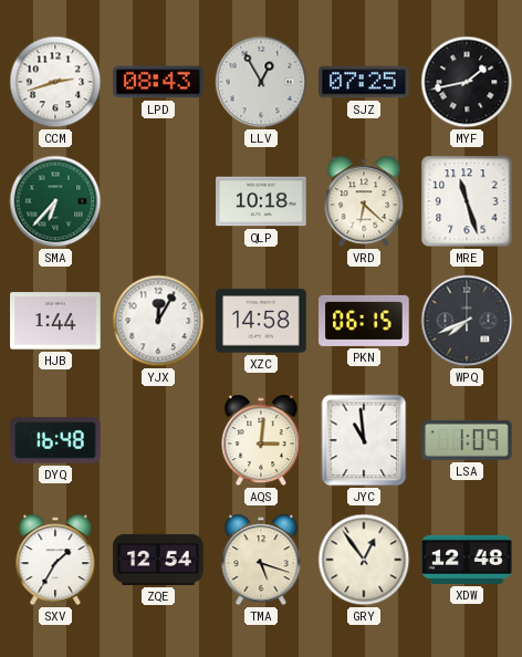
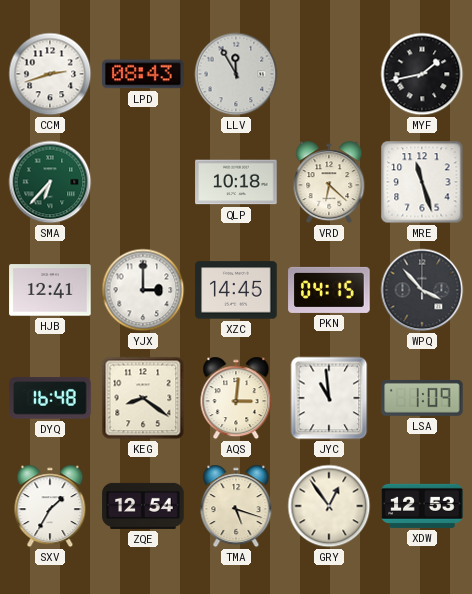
LLV: 12:55 -> 11:55 (236, 74)
SJZ: 07:25 -> none (364, 82)
HJB: 1:44 -> 12:41 (50, 290)
YJX: 12:05 -> 3:00 (143, 290)
XZC: 14:58 -> 14:45 (236, 290)
PKN: 06:15 -> 04:15 (329, 290)
WPQ: 7:41 -> 3:53 (422, 290)
KEG: none -> 8:21 (143, 398)
XDW: 12:48 -> 12:53 (422, 506)
